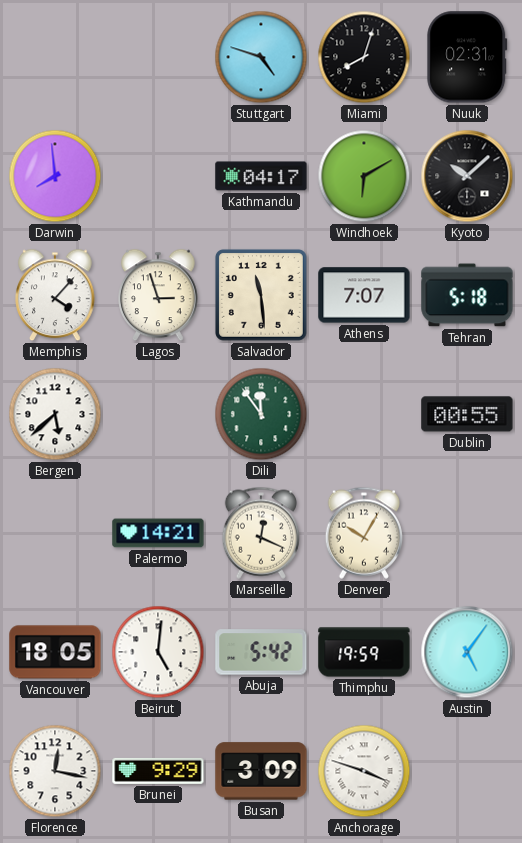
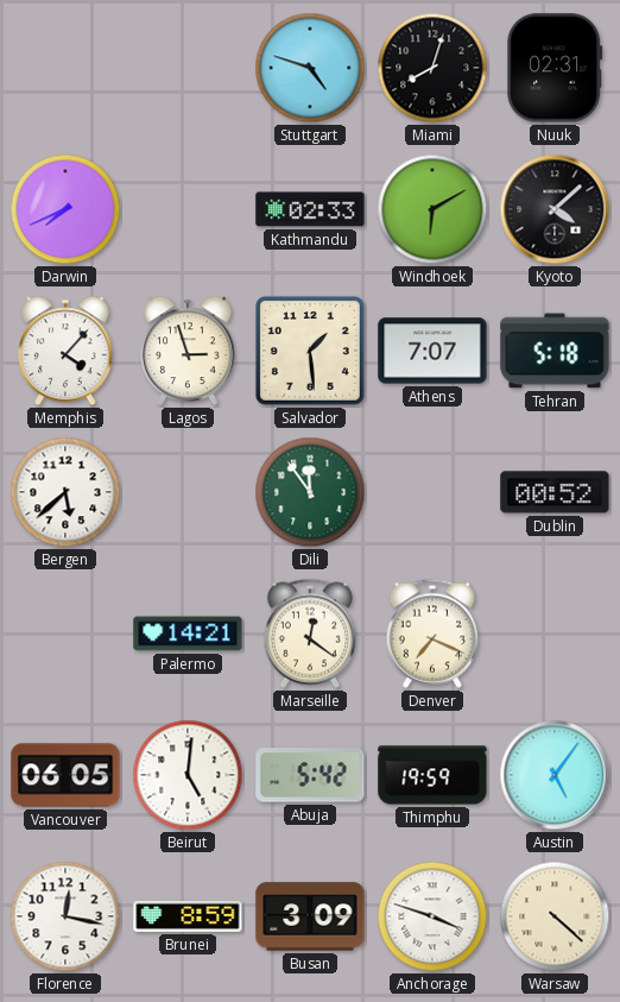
Darwin: 7:59 -> 7:41 (65, 209)
Kathmandu: 04:17 -> 02:33 (310, 209)
Kyoto: 10:08 -> 4:08 (555, 209)
Salvador: 11:29 -> 1:29 (310, 351)
Dublin: 00:55 -> 00:52 (555, 492)
Marseille: 12:19 -> 12:21 (309, 634)
Denver: 10:05 -> 7:19 (431, 634)
Vancouver: 18:05 -> 06:05 (65, 775)
Brunei: 9:29 -> 8:59 (188, 916)
Warsaw: none -> 4:22 (555, 916)
